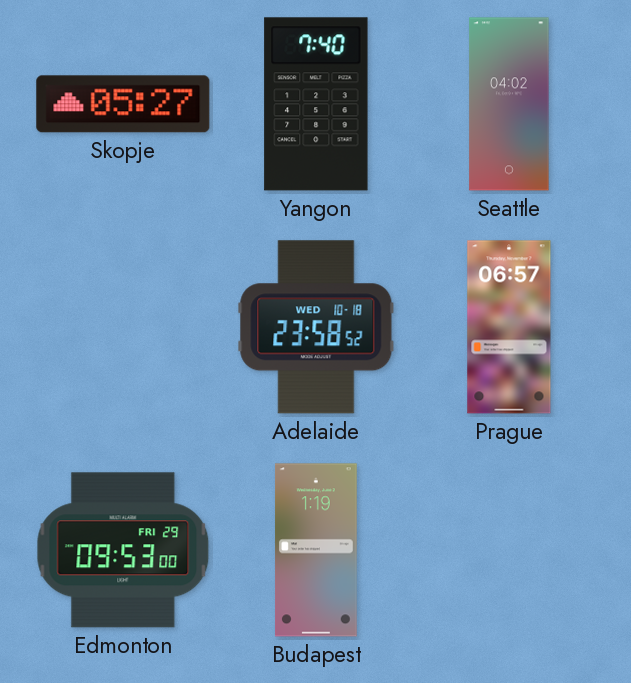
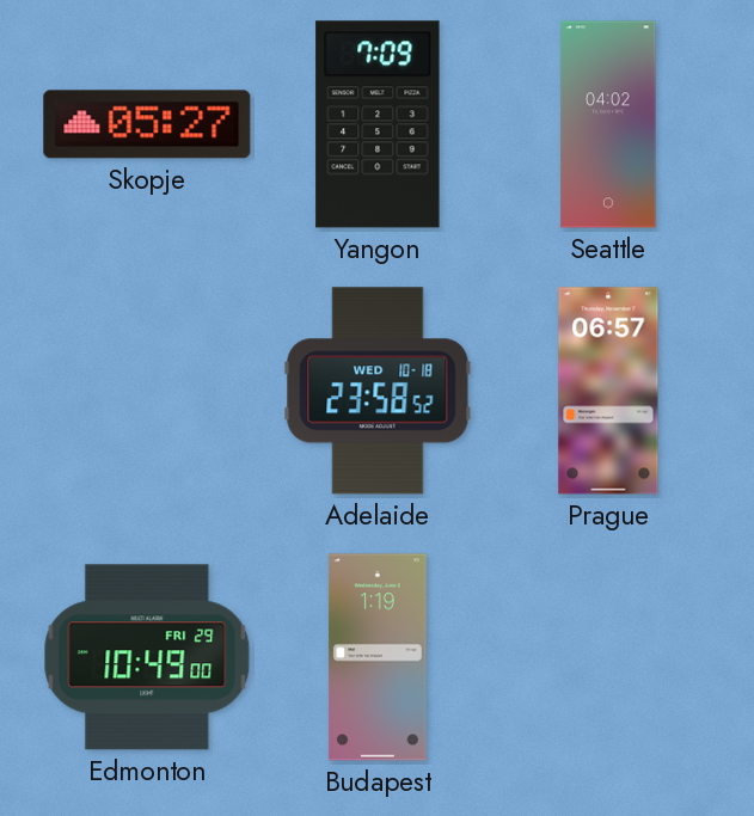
Yangon: 7:40 -> 7:09 (378, 124)
Edmonton: 09:53 -> 10:49 (147, 657)
